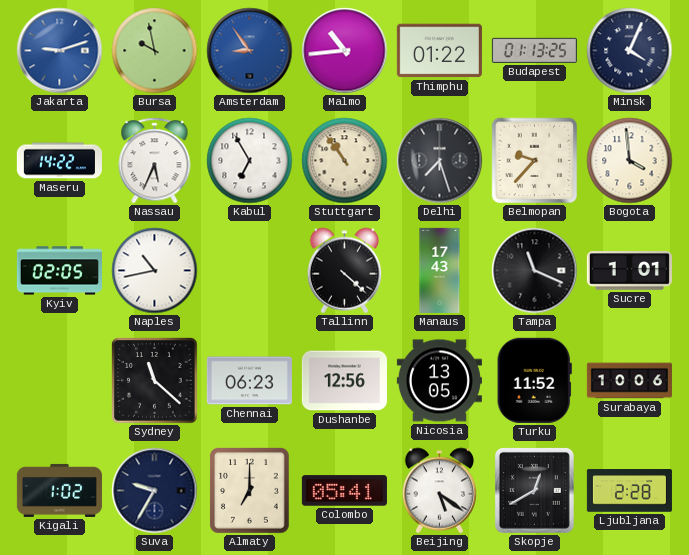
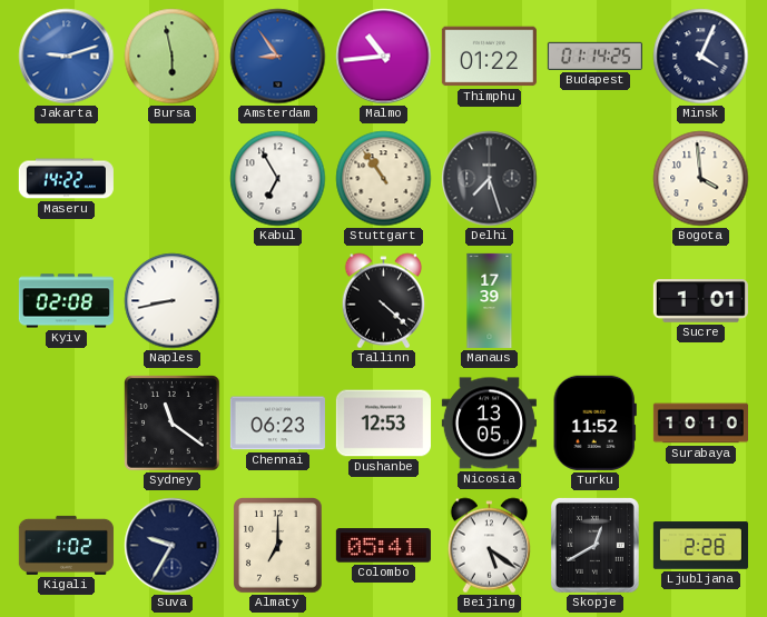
Bursa: 9:58 -> 5:58 (173, 57)
Budapest: 01:13 -> 01:14 (594, 56)
Nassau: 5:34 -> none (155, 161)
Belmopan: 9:37 -> none (535, 161)
Kyiv: 02:05 -> 02:08 (66, 301)
Naples: 10:43 -> 8:43 (173, 301)
Manaus: 17:43 -> 17:39 (490, 300)
Tampa: 11:19 -> none (535, 271)
Sydney: 11:22 -> 11:21 (173, 424)
Dushanbe: 12:56 -> 12:53 (383, 424)
Surabaya: 10:06 -> 10:10 (700, 424)
